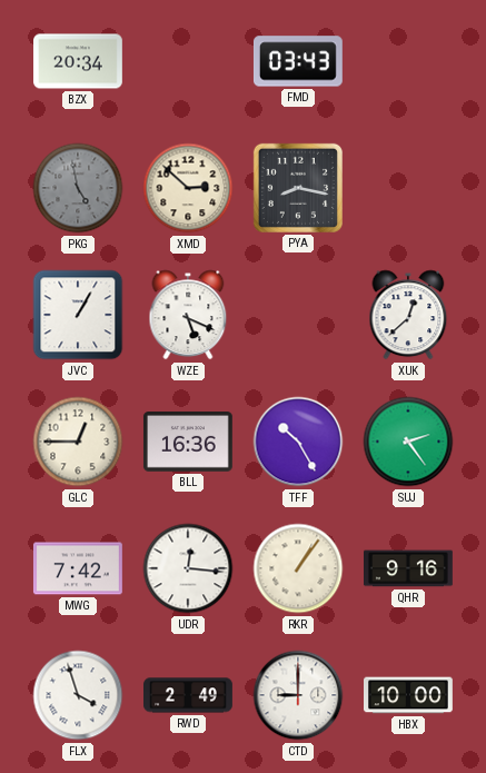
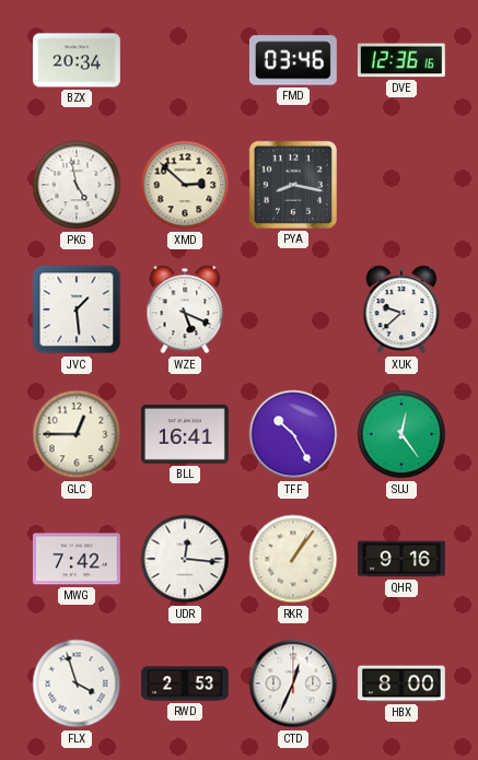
FMD: 03:43 -> 03:46 (293, 60)
DVE: none -> 12:36 (401, 60)
PKG dial: grey -> white (77, 185)
JVC: 1:05 -> 1:29 (77, 309)
XUK: 12:38 -> 9:38 (401, 309)
BLL: 16:36 -> 16:41 (185, 435)
SUJ: 2:24 -> 12:24 (401, 434)
RWD: 2:49 -> 2:53 (186, 683)
CTD: 9:00 -> 12:34 (293, 683)
HBX: 10:00 -> 8:00 (403, 683)
